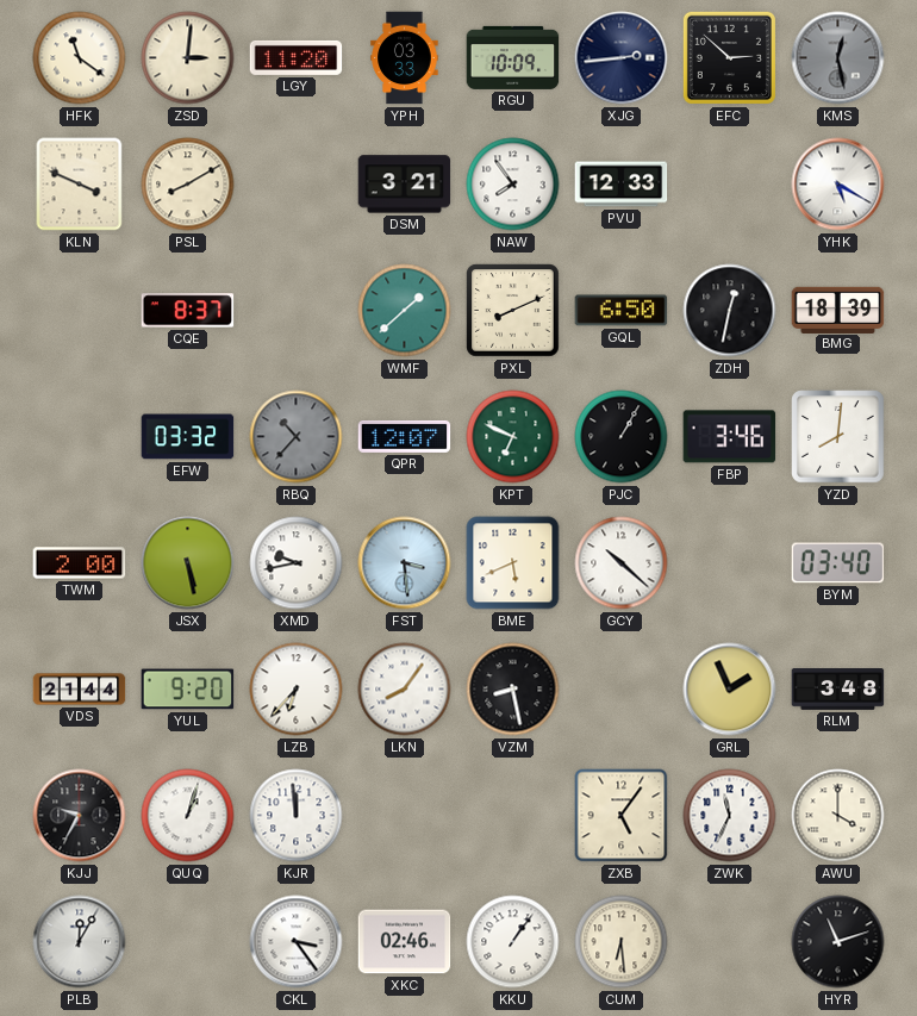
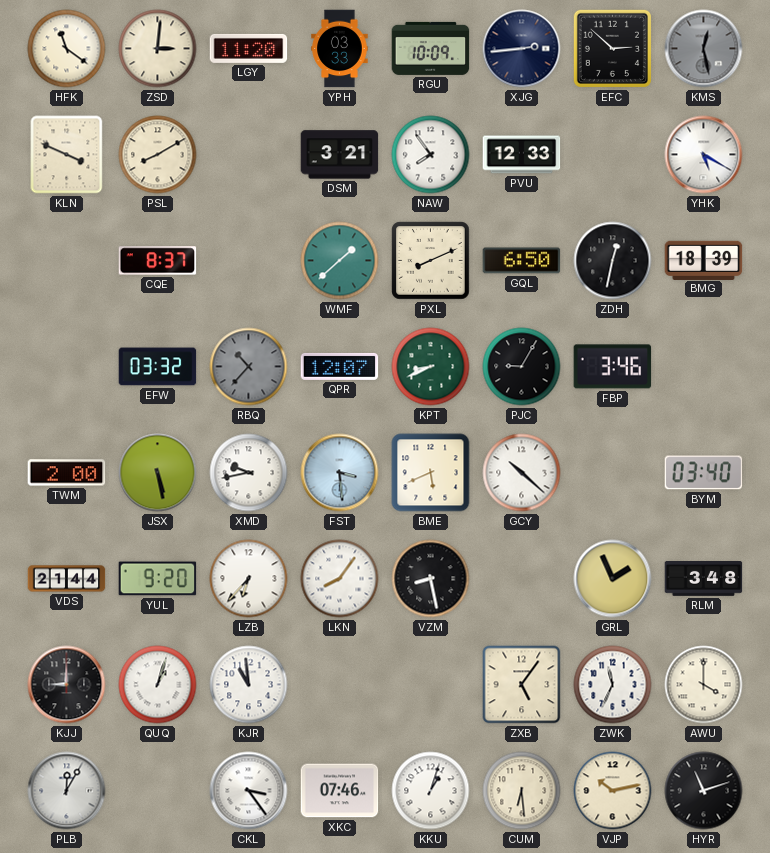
KPT: 6:49 -> 8:41 (431, 367)
PJC: 1:05 -> 9:05 (522, 367)
YZD: 8:01 -> none (838, 437)
KJJ: 9:35 -> 9:00 (67, 685)
KJR: 11:59 -> 10:59 (249, 685)
XKC: 02:46 -> 07:46 (340, 791)
KKU: 1:06 -> 1:03 (431, 791)
VJP: none -> 10:13 (613, 791)
